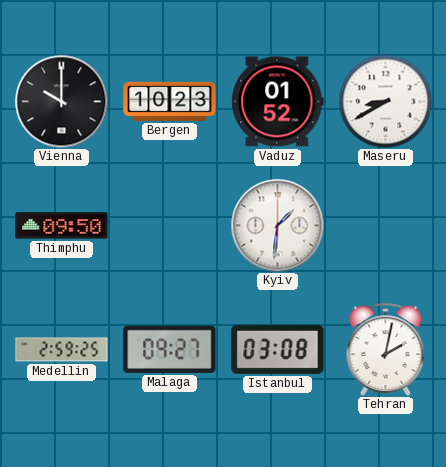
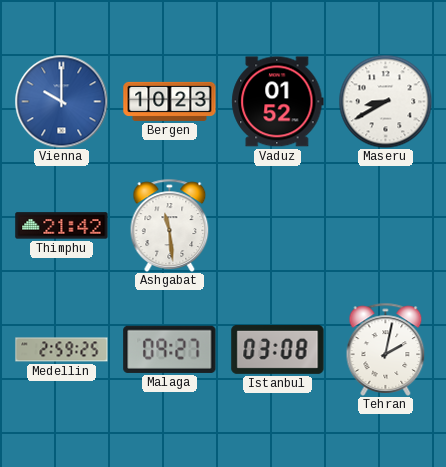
Vienna dial: black -> blue (61, 101)
Thimphu: 09:50 -> 21:42 (62, 226)
Ashgabat: none -> 11:29 (170, 225)
Kyiv: 1:31 -> none (277, 225)
